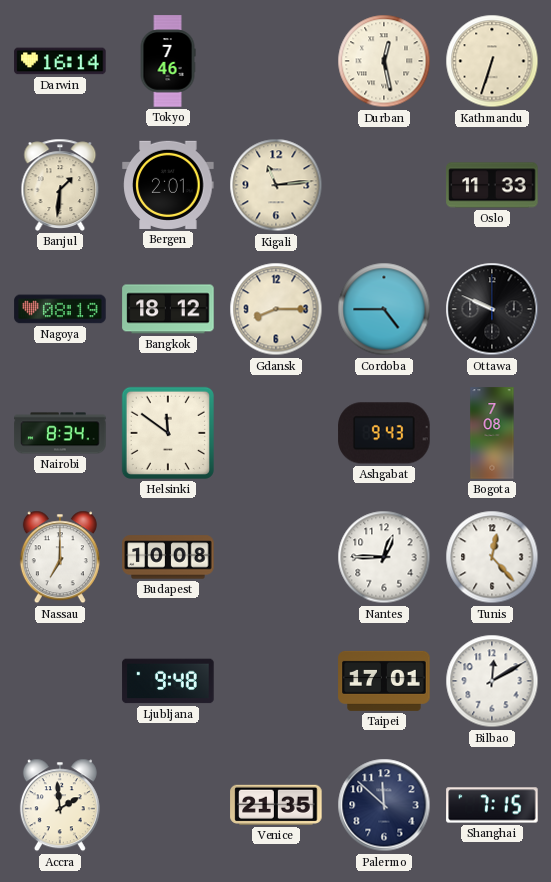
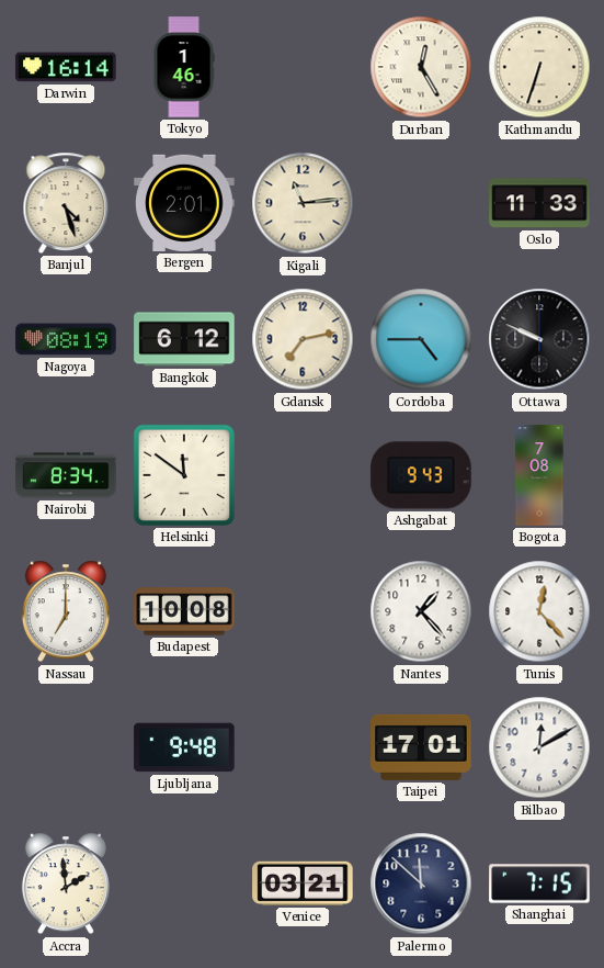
Tokyo: 7:46 -> 1:46 (184, 67)
Durban: 12:28 -> 12:25 (421, 67)
Banjul: 1:31 -> 4:27 (66, 203)
Bangkok: 18:12 -> 6:12 (184, 339)
Gdansk: 8:15 -> 7:13 (303, 339)
Nantes: 12:45 -> 1:23 (421, 611)
Venice: 21:35 -> 03:21 (303, 883)
